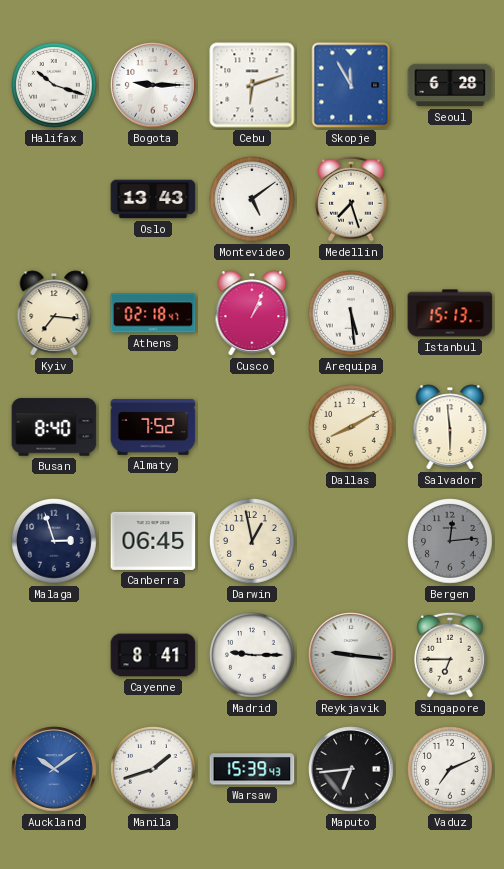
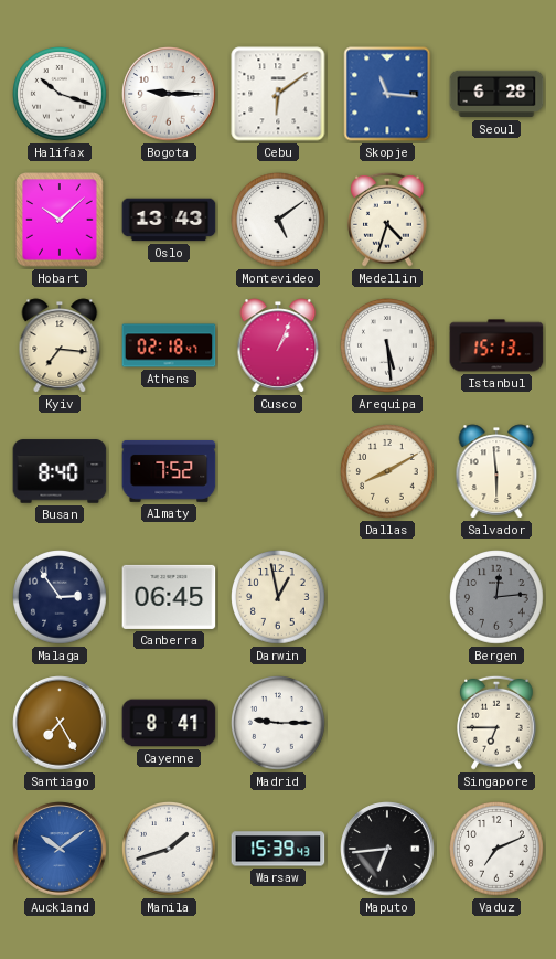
Cebu: 6:12 -> 6:09 (278, 94)
Skopje: 11:55 -> 11:16 (387, 94)
Hobart: none -> 10:08 (60, 220)
Medellin: 7:27 -> 4:33 (388, 220)
Malaga: 2:57 -> 2:54 (61, 598)
Santiago: none -> 7:25 (60, 723)
Reykjavik: 9:16 -> none (351, 655)
